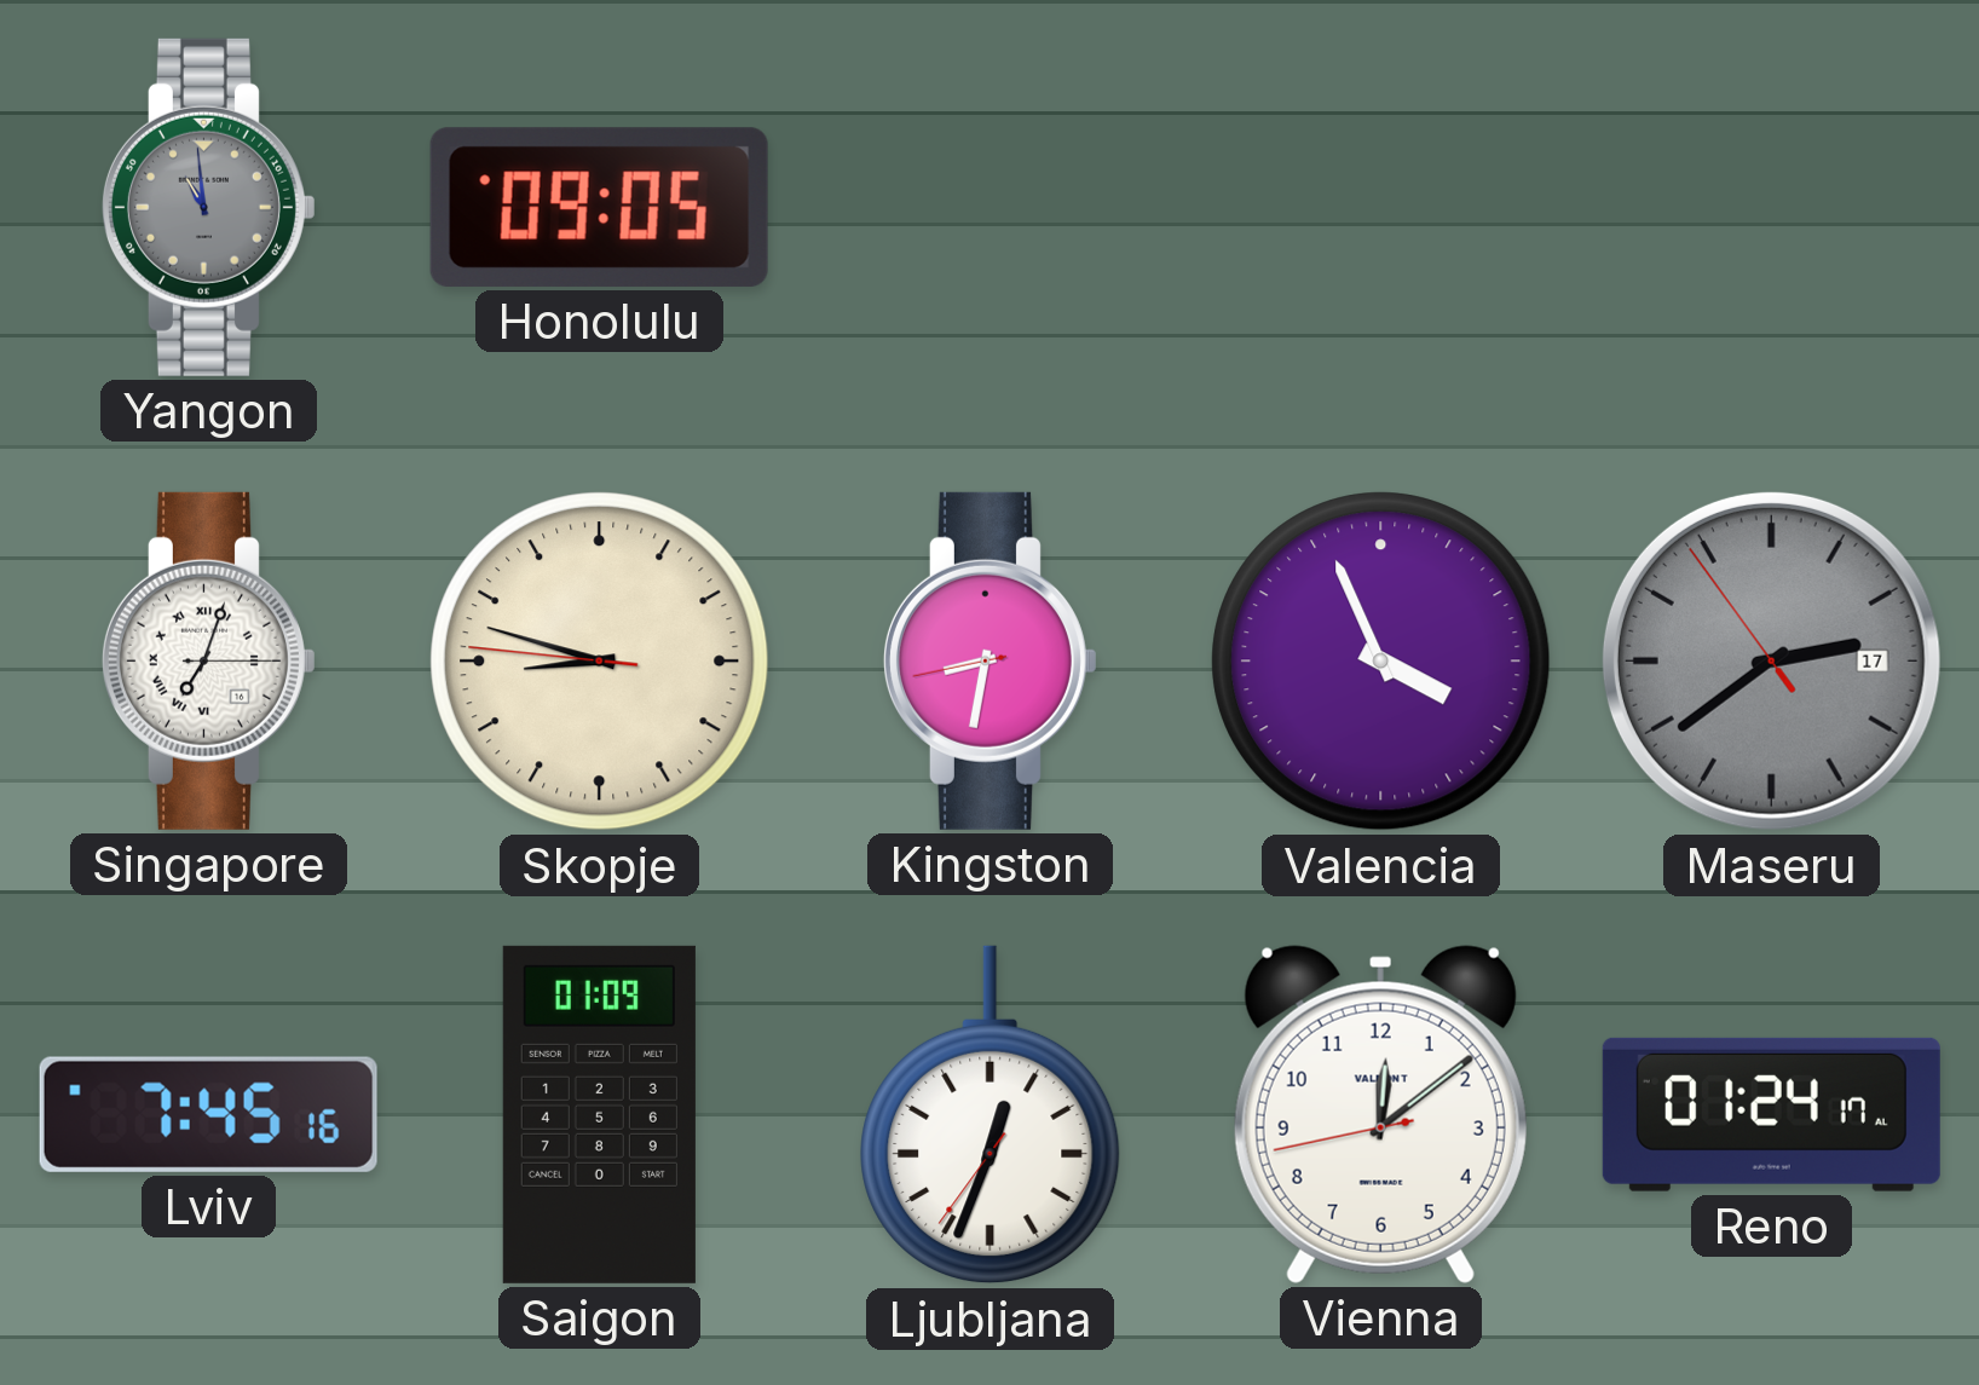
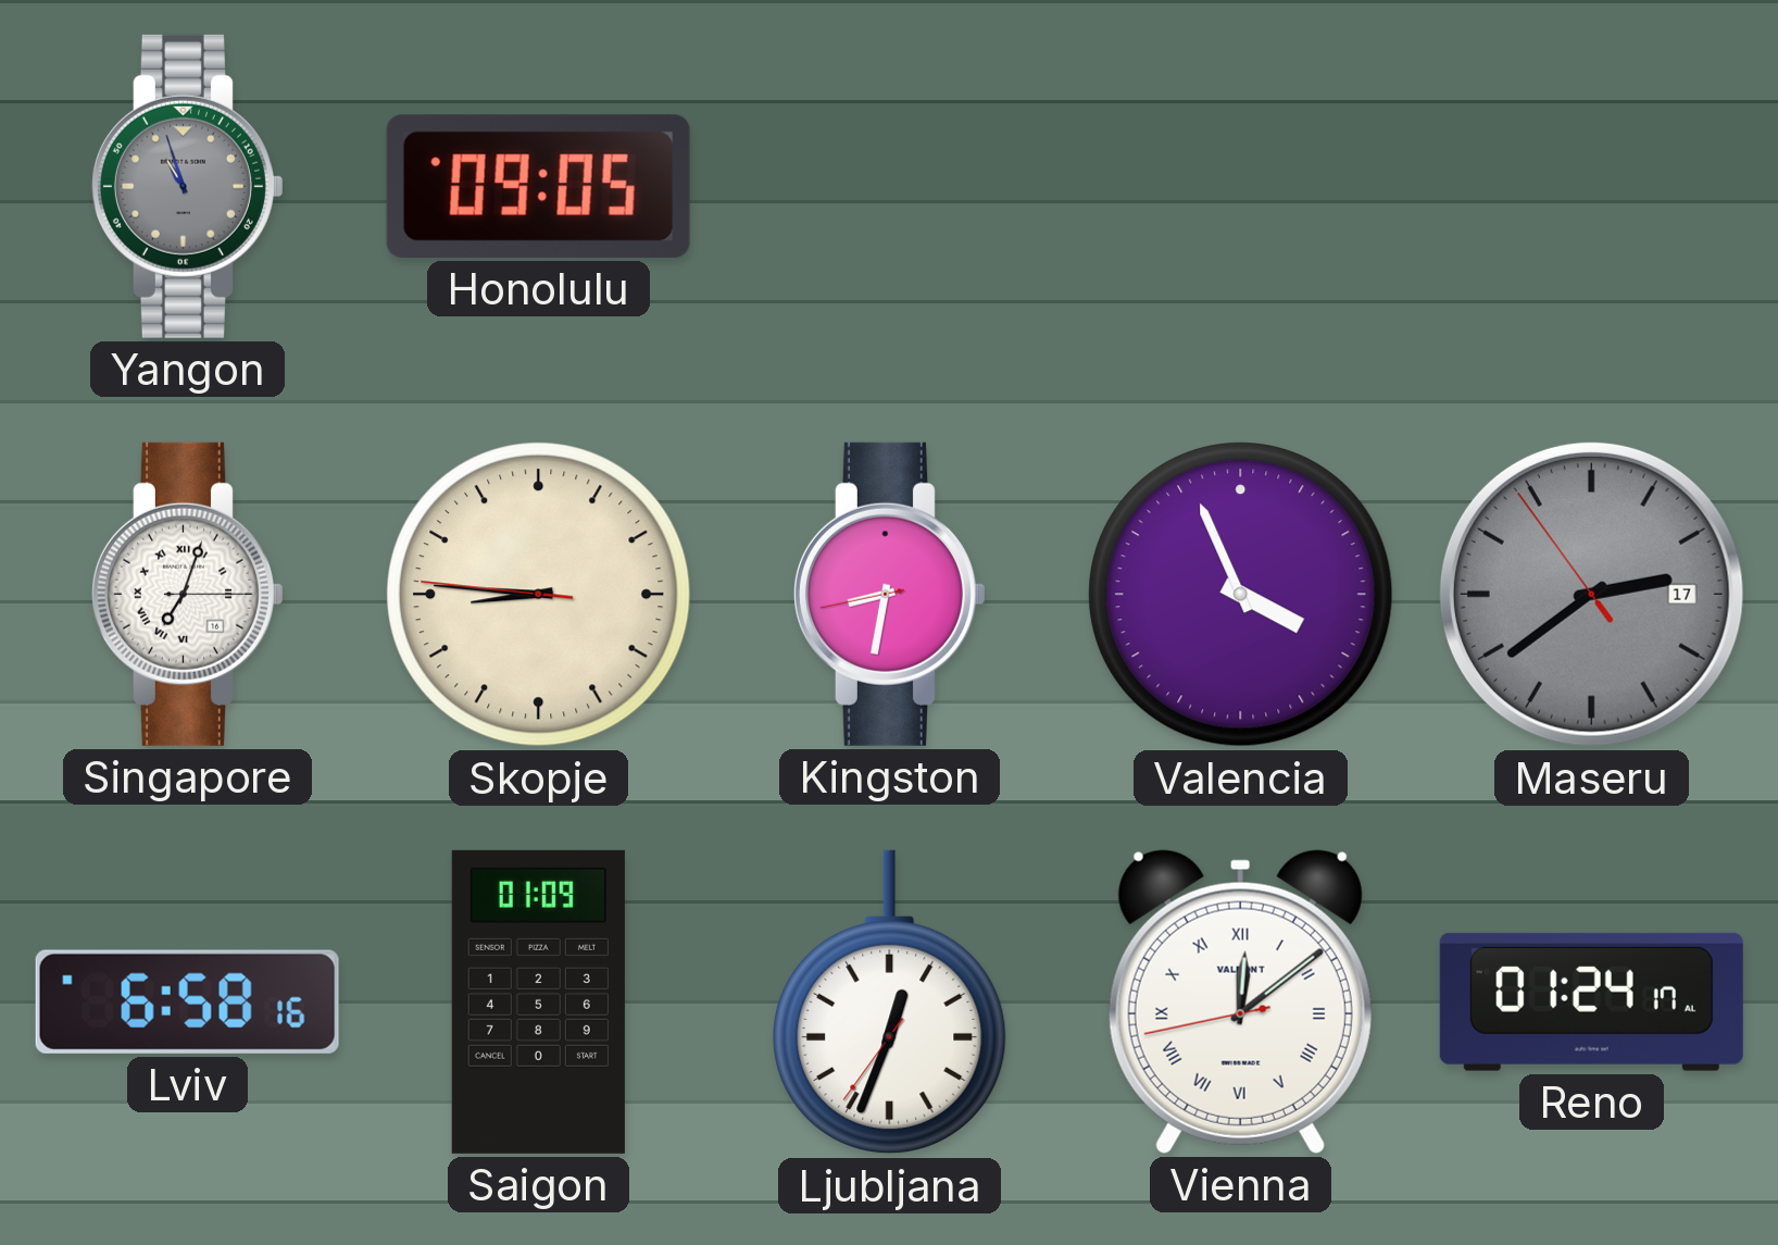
Yangon: 10:59 -> 10:57 (187, 186)
Skopje: 8:47 -> 8:45 (539, 595)
Lviv: 7:45 -> 6:58 (187, 1001)
Vienna numerals: Arabic -> Roman (1240, 1001)
